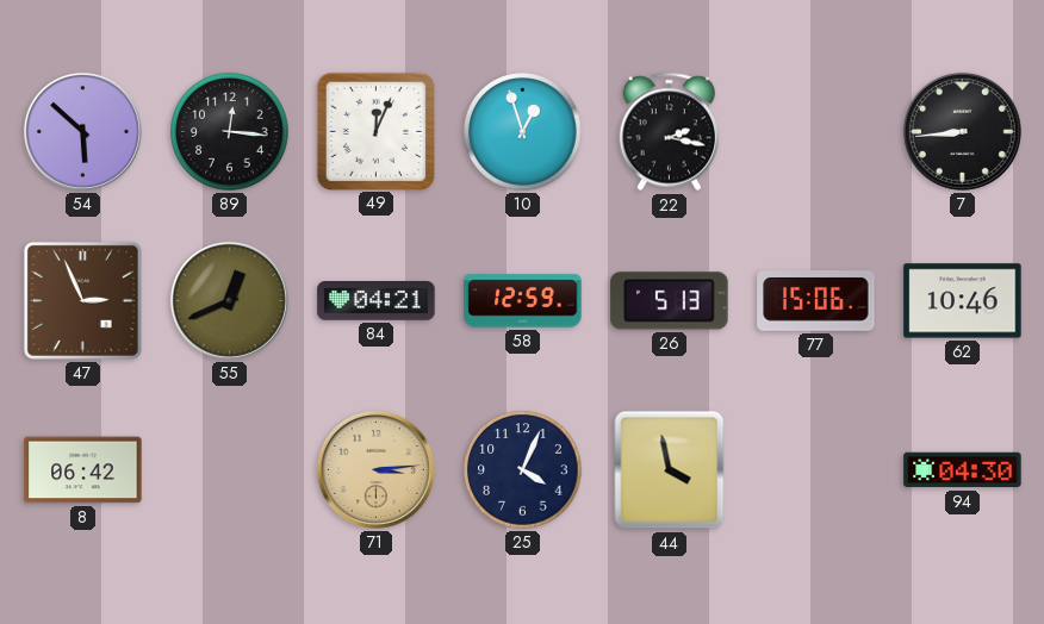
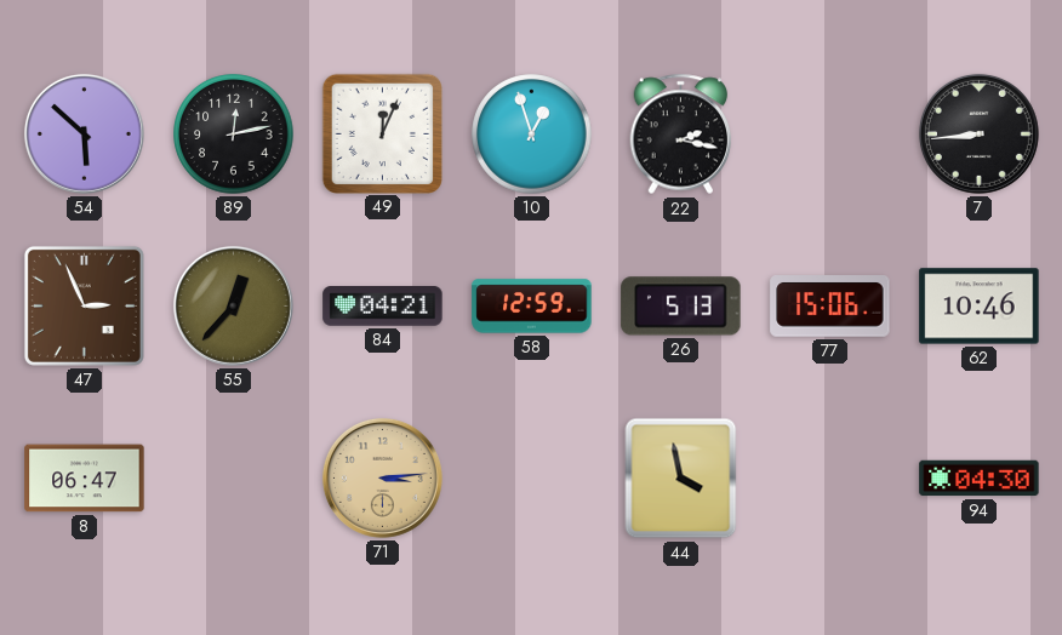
89: 12:16 -> 12:13 (234, 135)
55: 12:41 -> 12:37 (233, 305)
8: 06:42 -> 06:47 (85, 479)
25: 4:04 -> none (523, 470)
